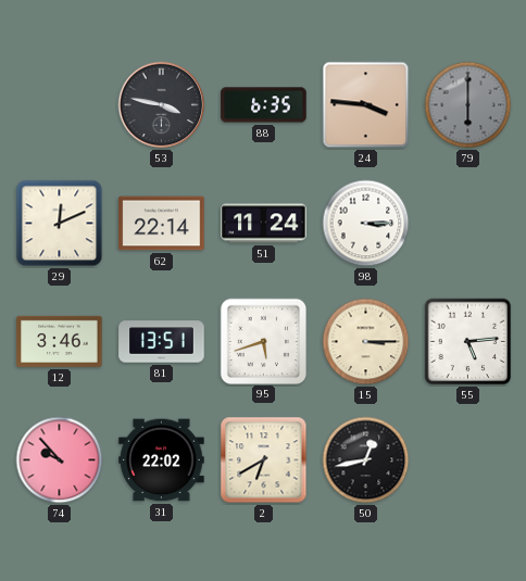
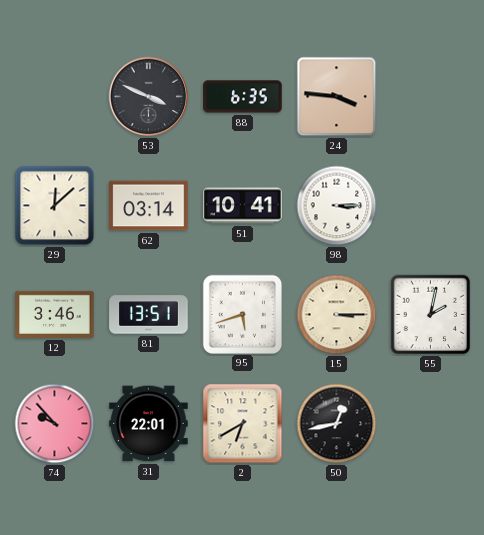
53: 3:47 -> 3:49 (149, 97)
79: 6:00 -> none (468, 105)
29: 12:11 -> 12:08 (55, 206)
62: 22:14 -> 03:14 (149, 206)
51: 11:24 -> 10:41 (243, 206)
55: 5:14 -> 2:02 (431, 315)
31: 22:02 -> 22:01 (149, 424)
